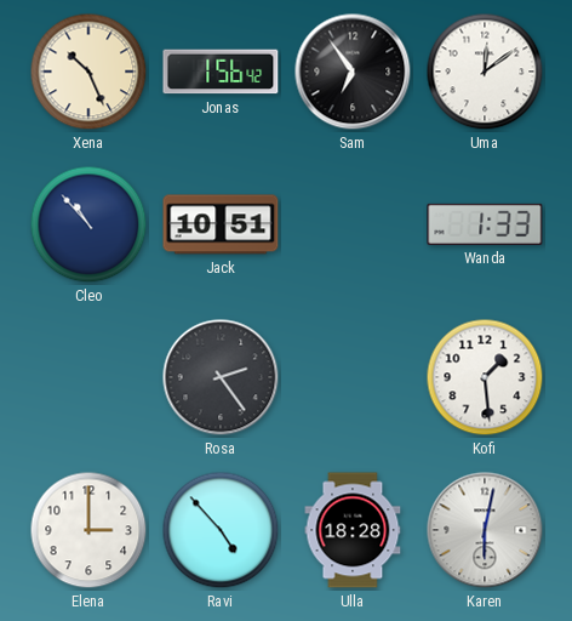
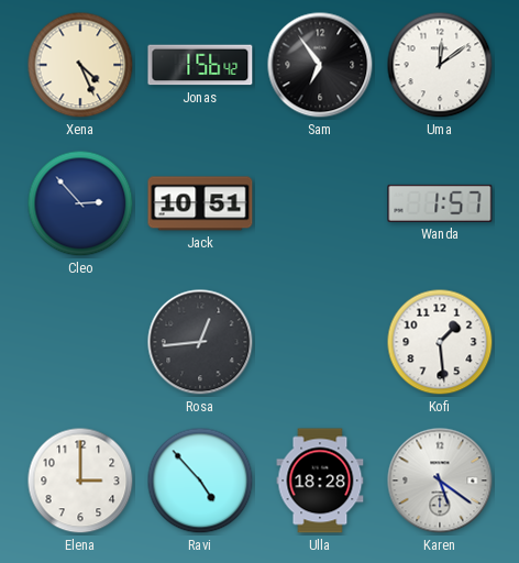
Xena: 10:26 -> 4:26 (80, 65)
Cleo: 10:53 -> 2:53 (80, 203)
Wanda: 1:33 -> 1:57 (440, 203)
Rosa: 2:24 -> 12:44 (200, 342)
Karen: 6:02 -> 5:21 (440, 481)
